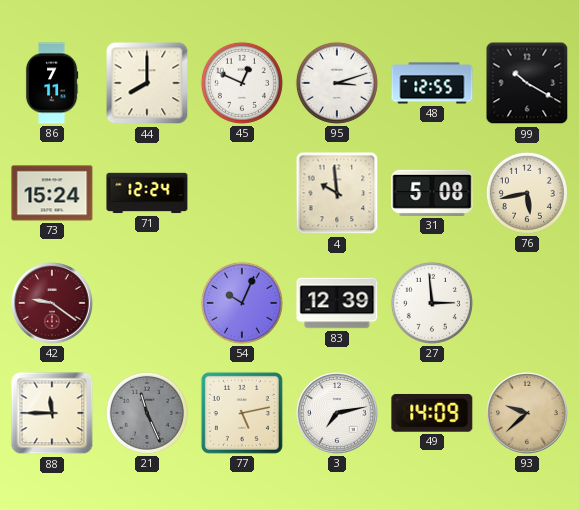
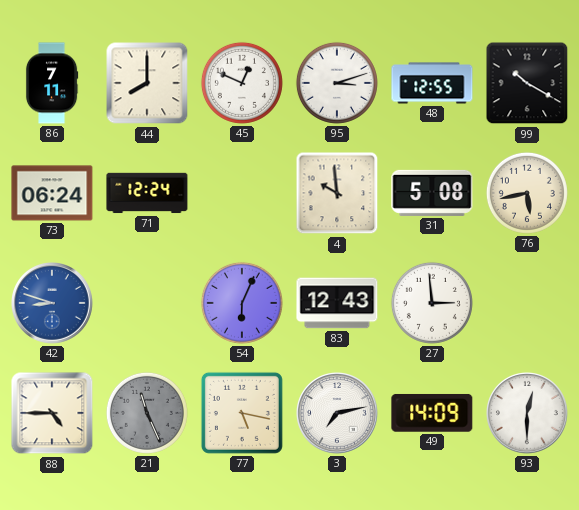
73: 15:24 -> 06:24 (52, 193)
42: 9:21 -> 8:48 (53, 304)
42 dial: burgundy -> blue (53, 304)
54: 10:04 -> 6:04 (242, 303)
83: 12:39 -> 12:43 (337, 303)
88: 11:45 -> 4:45 (52, 413)
77: 5:13 -> 5:17 (242, 413)
93: 9:38 -> 12:30 (528, 414)
93 dial: champagne -> white (528, 414)
